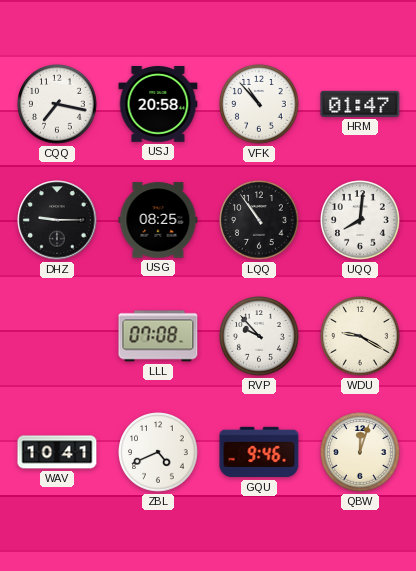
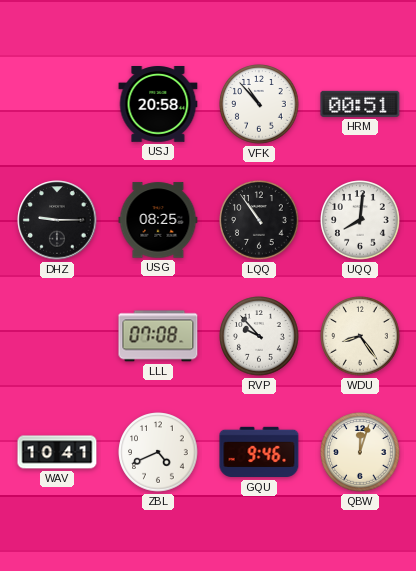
CQQ: 7:17 -> none (57, 104)
HRM: 01:47 -> 00:51 (360, 104)
WDU: 9:20 -> 8:24 (360, 336)
